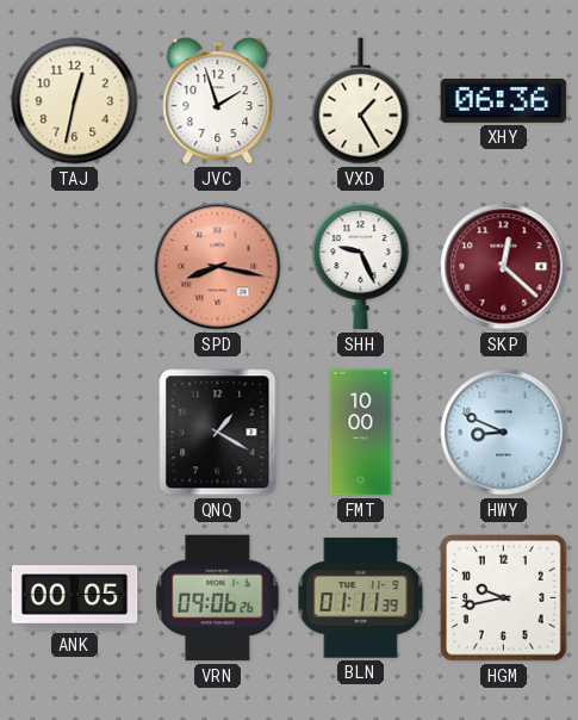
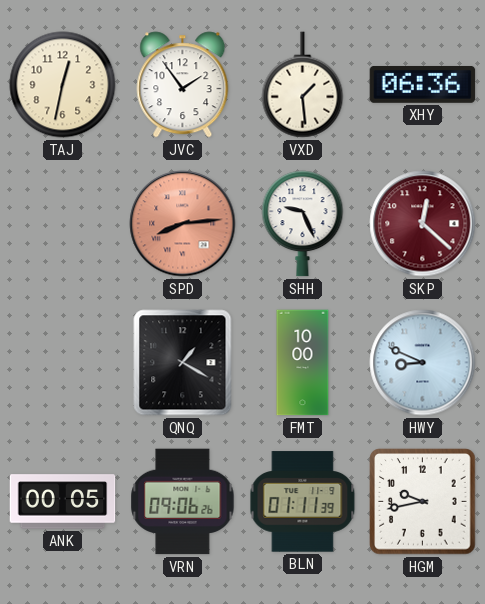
JVC: 1:57 -> 1:54 (183, 85)
VXD: 1:25 -> 1:29 (303, 85)
SPD: 8:17 -> 8:14 (183, 224)
